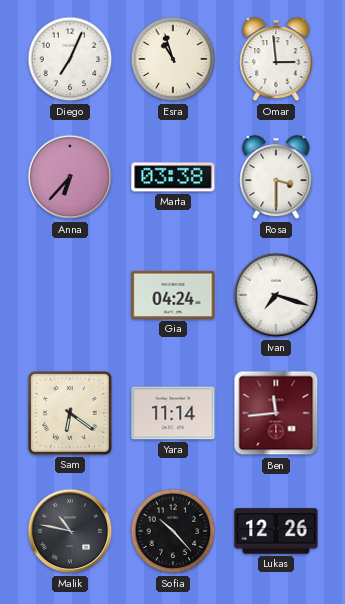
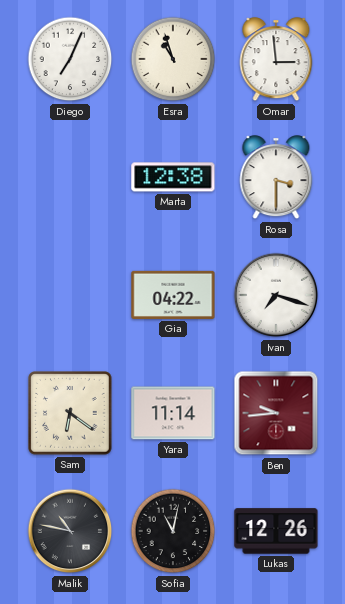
Anna: 6:37 -> none (70, 177)
Marta: 03:38 -> 12:38 (173, 177)
Gia: 04:24 -> 04:22 (173, 295)
Ben: 11:44 -> 9:44 (276, 413)
Sofia: 10:23 -> 11:02 (173, 531)
